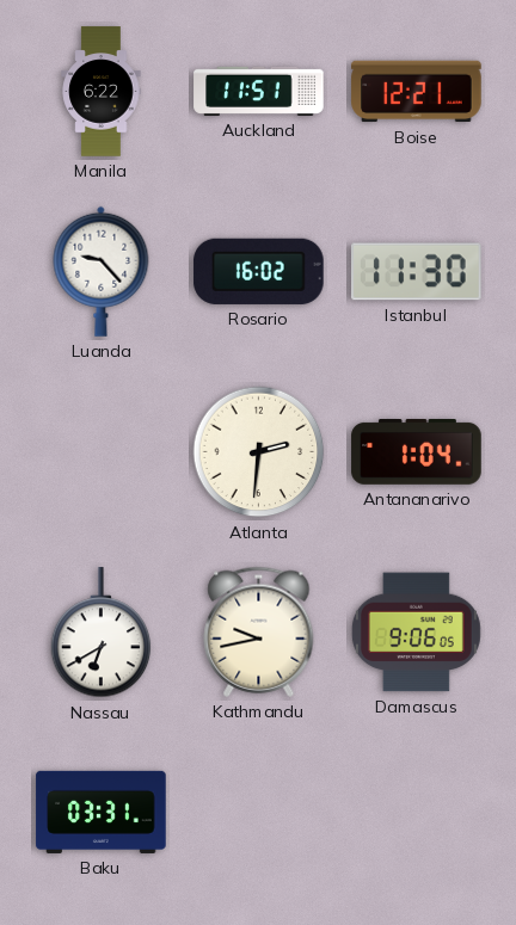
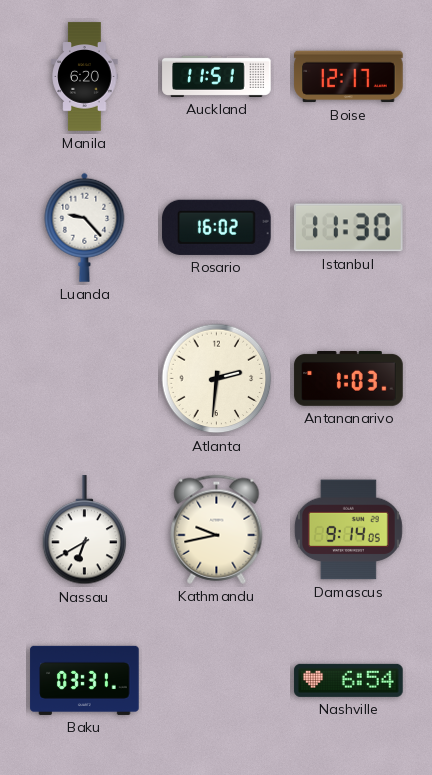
Manila: 6:22 -> 6:20 (85, 77)
Boise: 12:21 -> 12:17 (349, 77)
Antananarivo: 1:04 -> 1:03 (349, 379)
Damascus: 9:06 -> 9:14 (348, 530)
Nashville: none -> 6:54 (349, 680)
